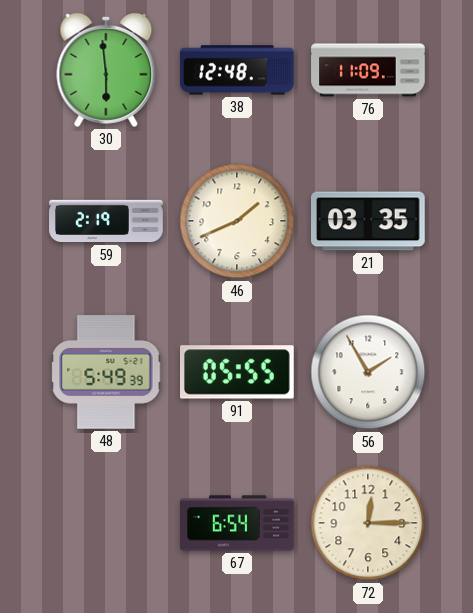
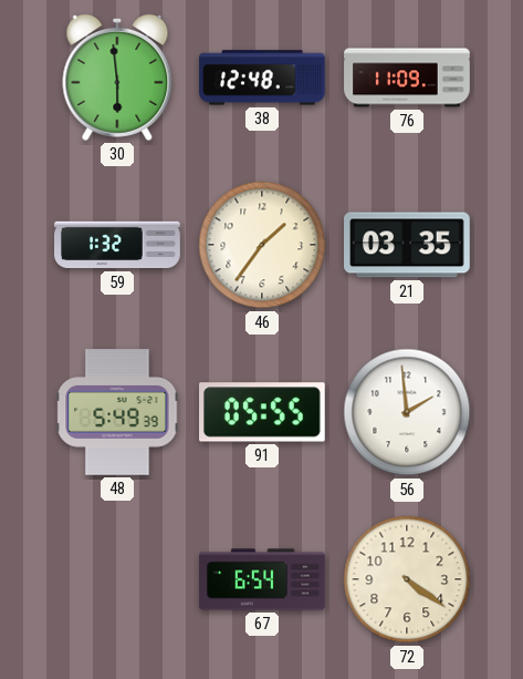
59: 2:19 -> 1:32 (117, 245)
46: 1:41 -> 1:36 (262, 245)
56: 1:55 -> 1:59 (407, 412)
72: 12:15 -> 4:21 (407, 579)
